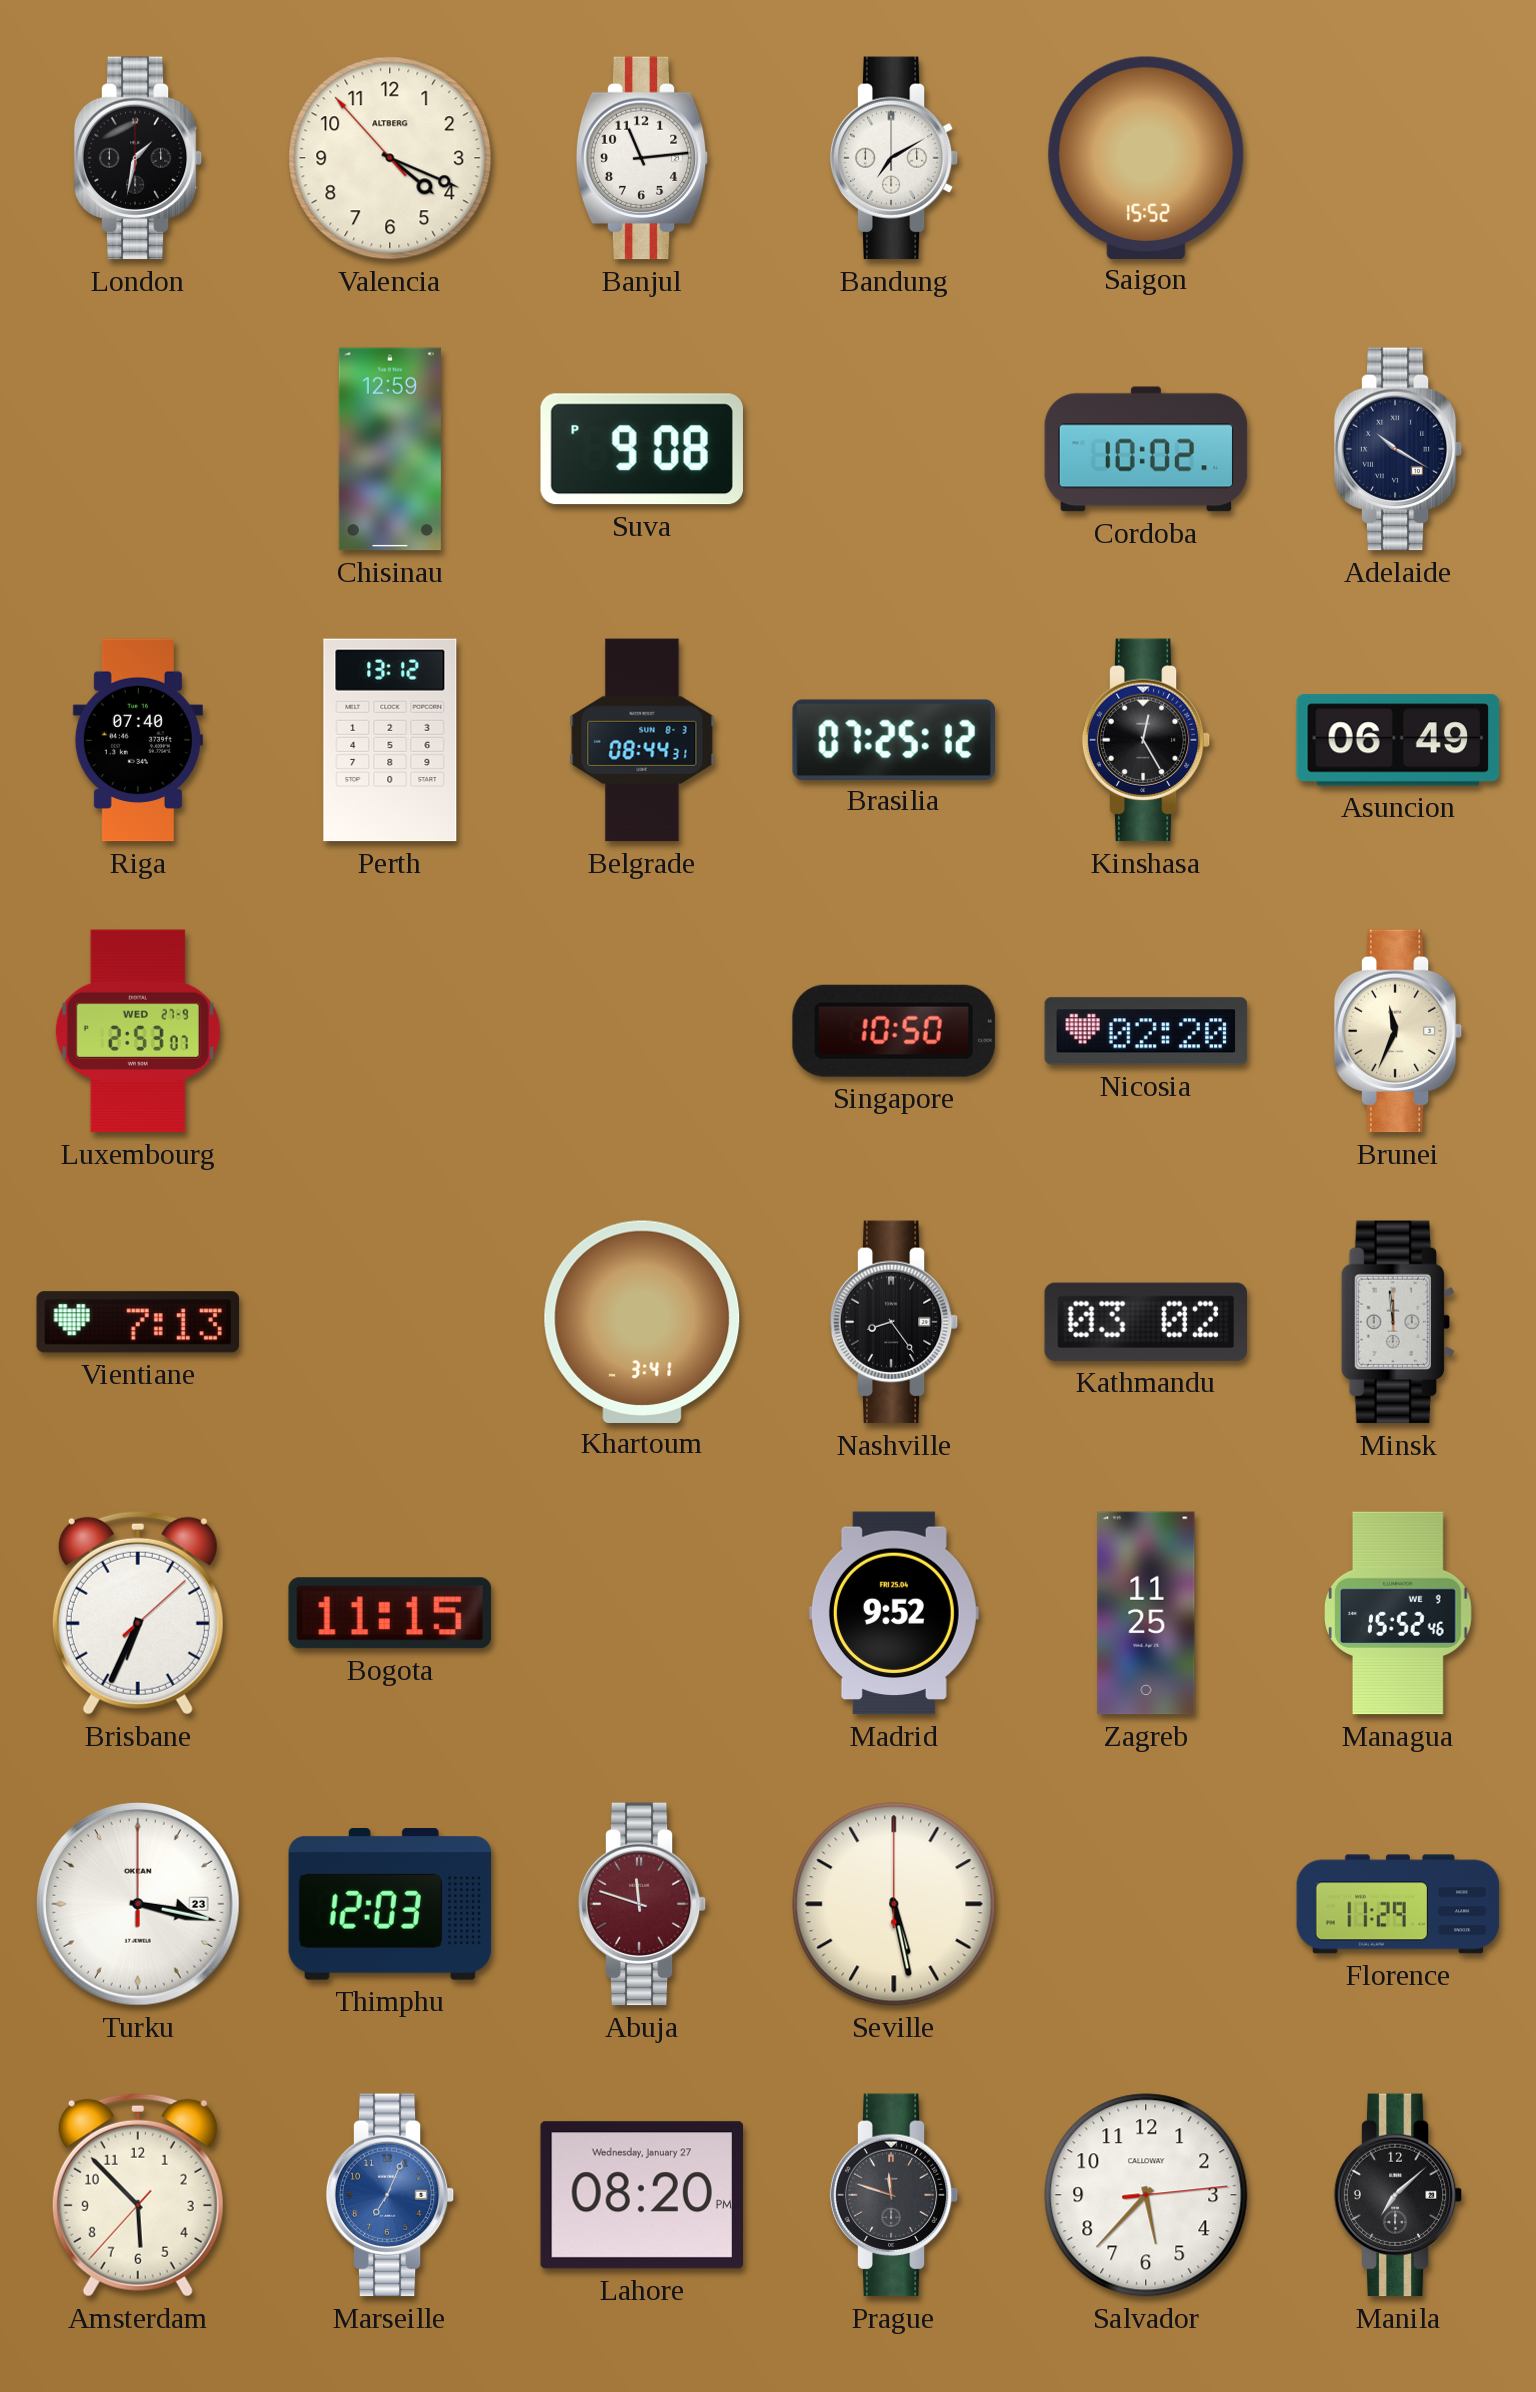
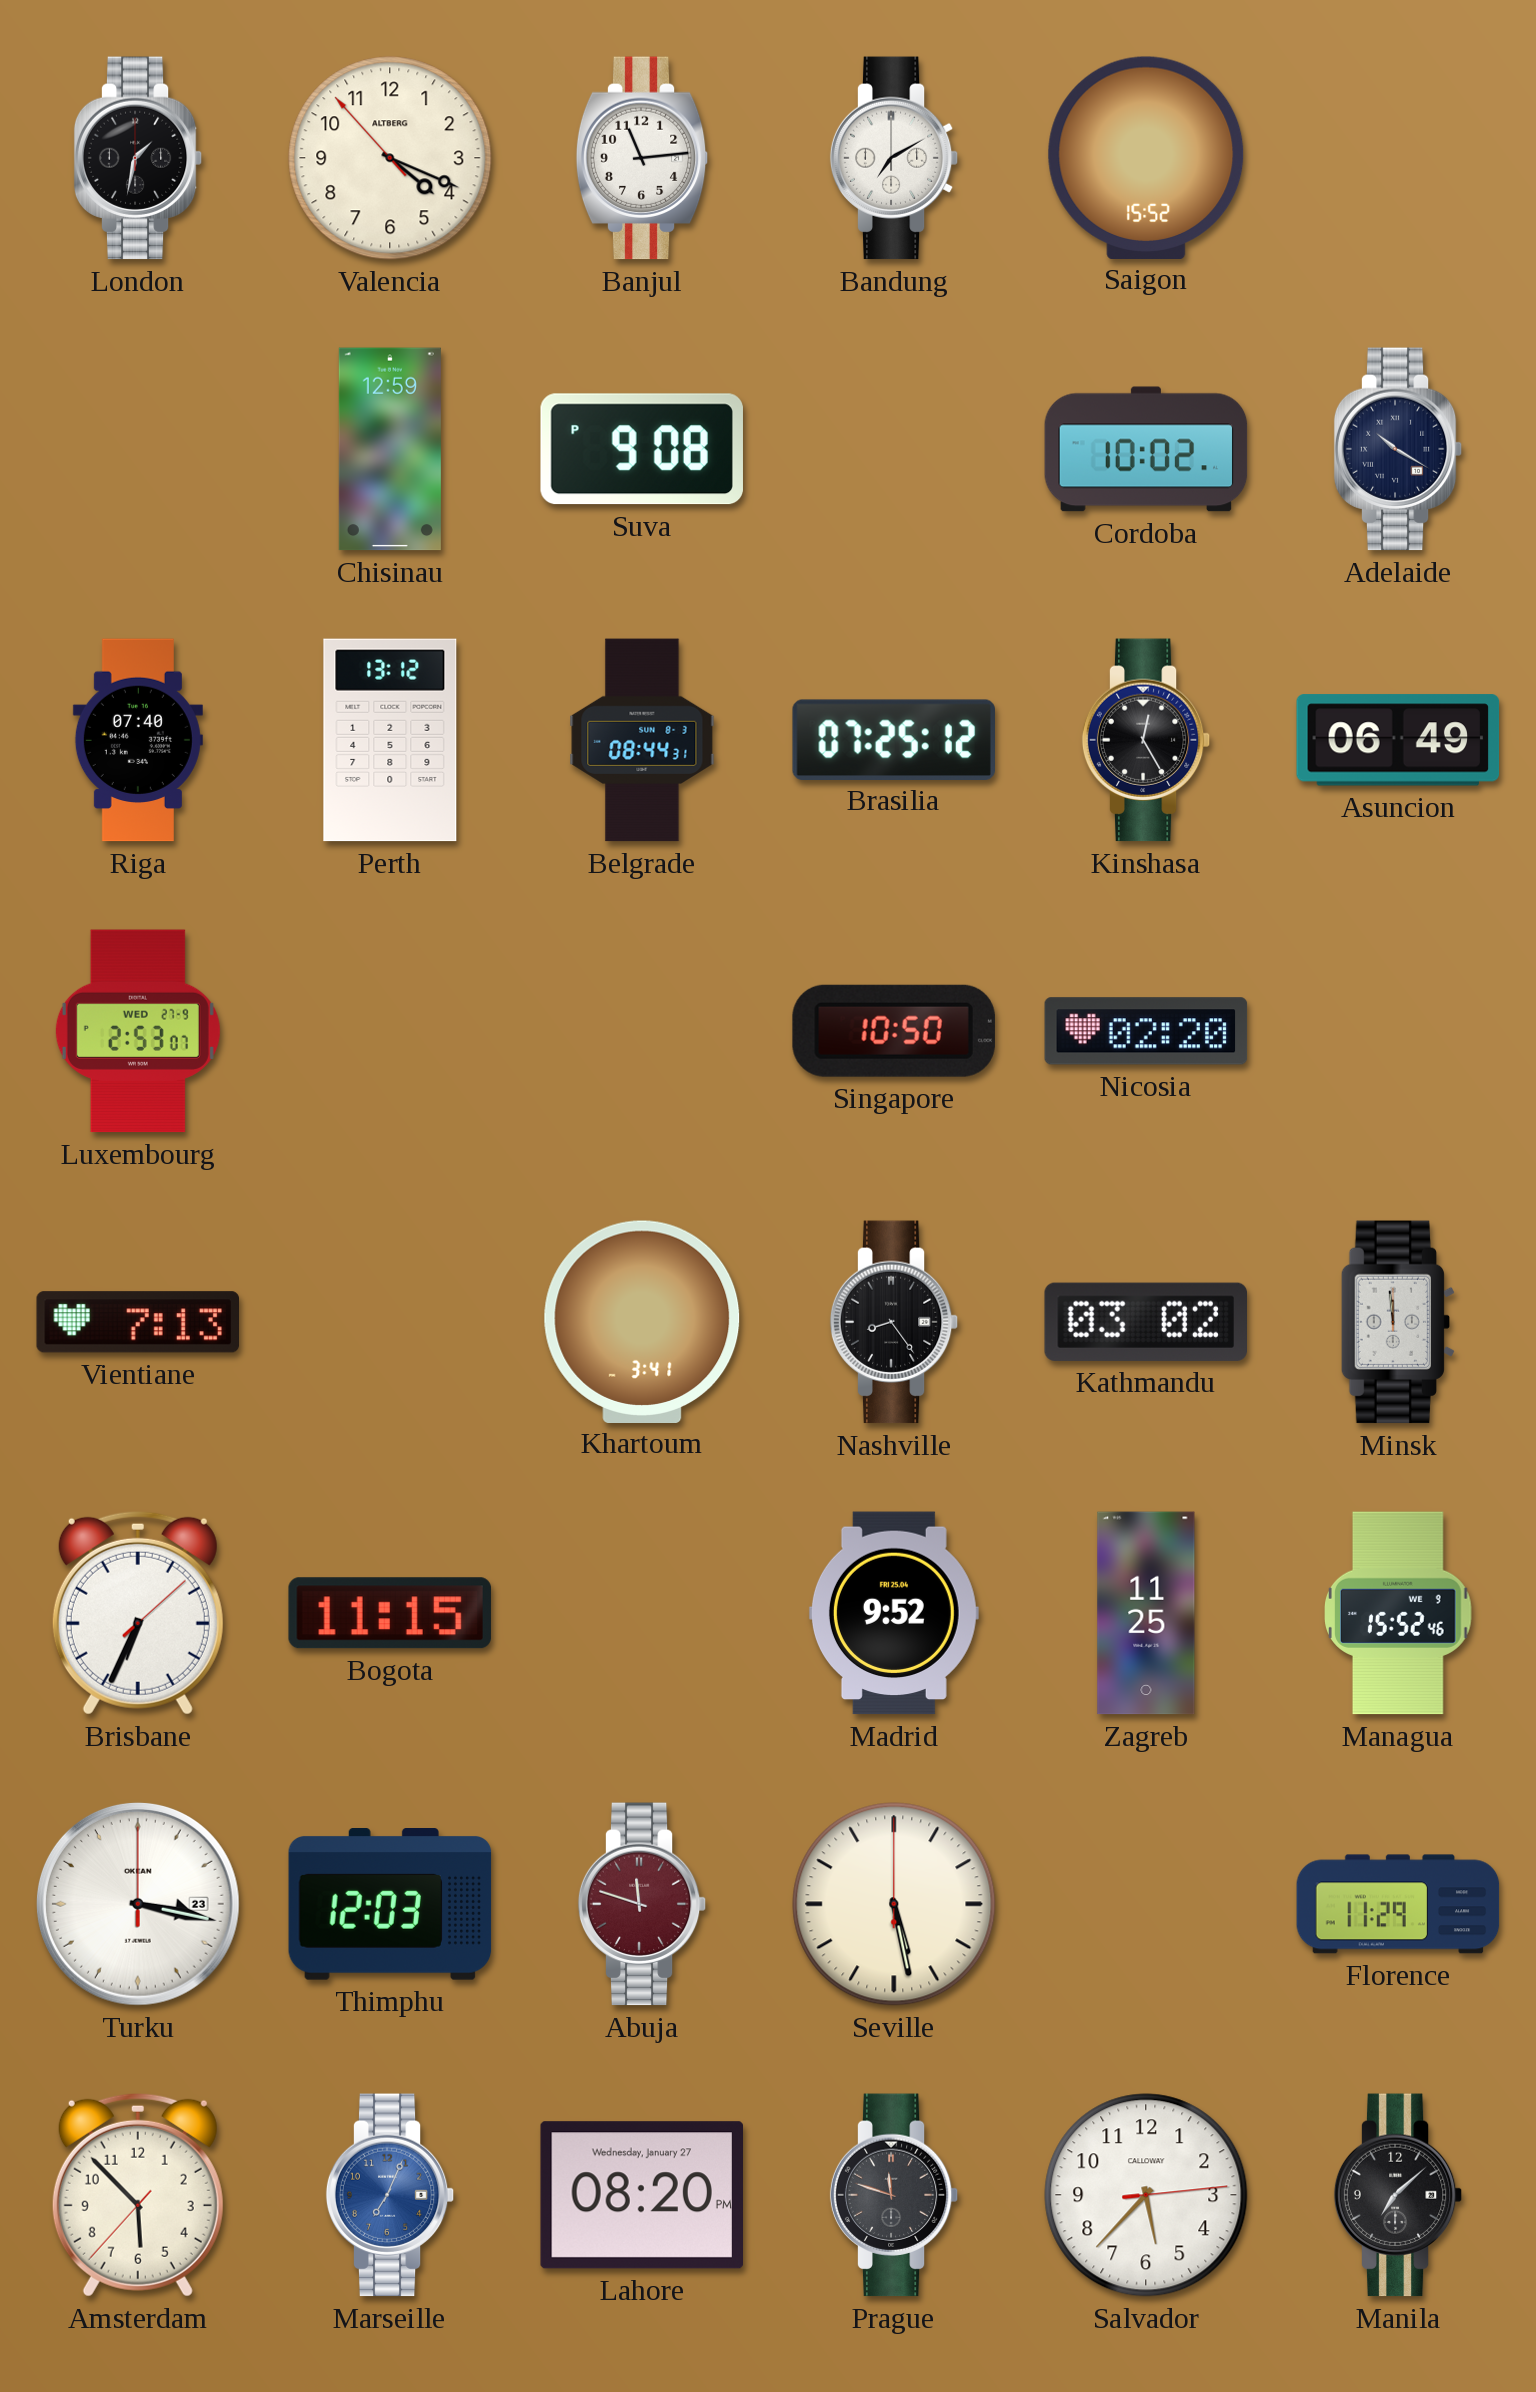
Brunei: 11:34 -> none (1398, 1031)
